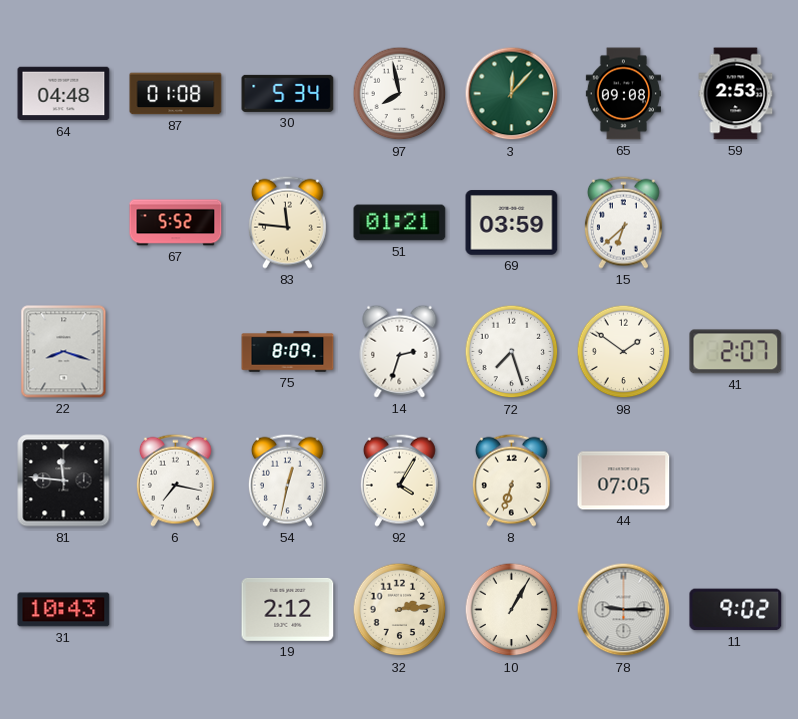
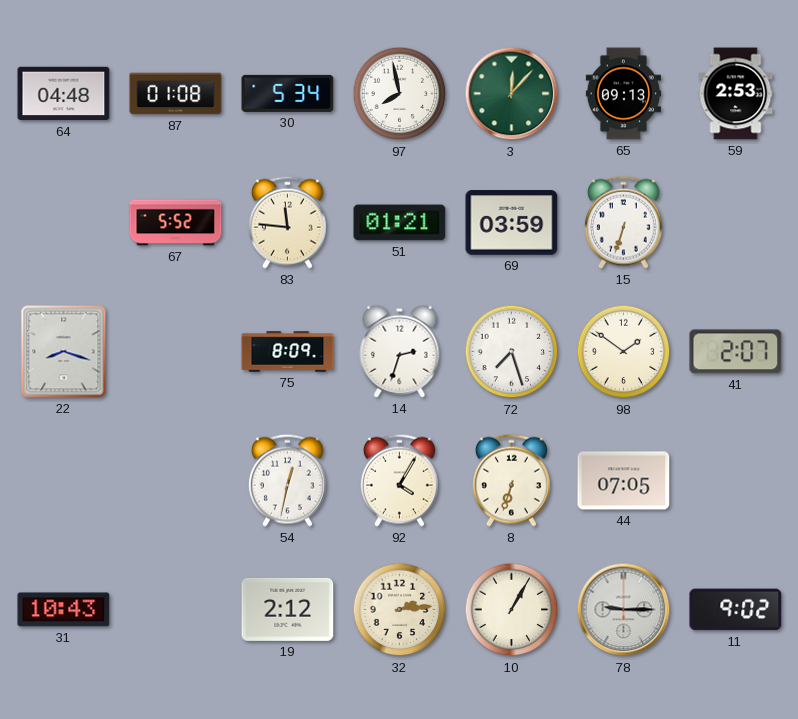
65: 09:08 -> 09:13 (623, 94)
15: 6:38 -> 6:33 (623, 222)
81: 11:46 -> none (64, 481)
6: 7:17 -> none (175, 480)
